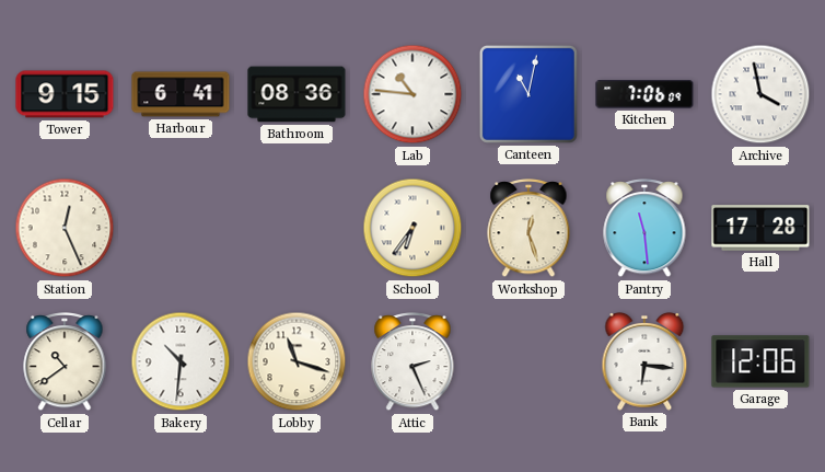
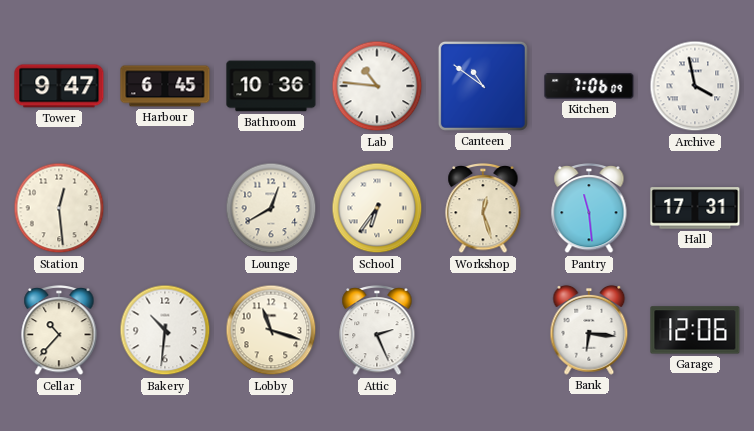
Tower: 9:15 -> 9:47 (59, 86)
Harbour: 6:41 -> 6:45 (165, 86)
Bathroom: 08:36 -> 10:36 (271, 86)
Canteen: 11:02 -> 10:51 (483, 86)
Station: 12:26 -> 12:29 (59, 208)
Lounge: none -> 12:40 (271, 208)
Hall: 17:28 -> 17:31 (695, 208)
Cellar: 10:39 -> 10:37 (59, 331)
